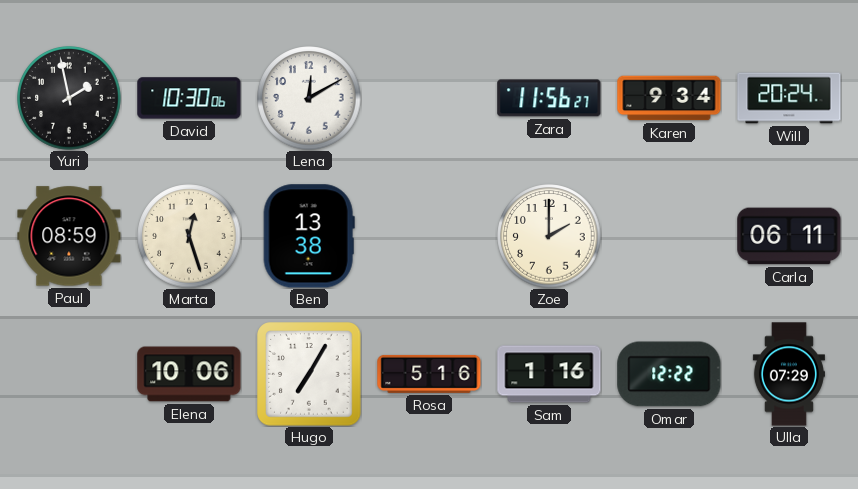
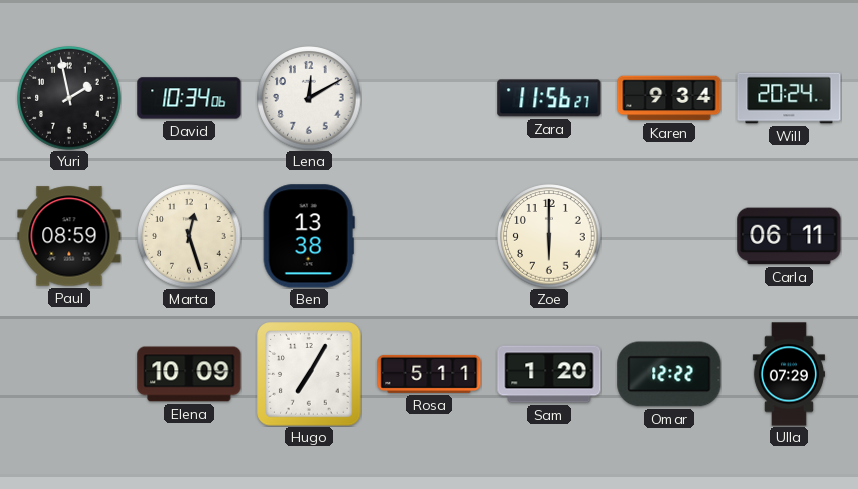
David: 10:30 -> 10:34 (189, 98)
Zoe: 2:00 -> 6:00 (549, 236)
Elena: 10:06 -> 10:09 (189, 374)
Rosa: 5:16 -> 5:11 (429, 374)
Sam: 1:16 -> 1:20 (549, 374)
